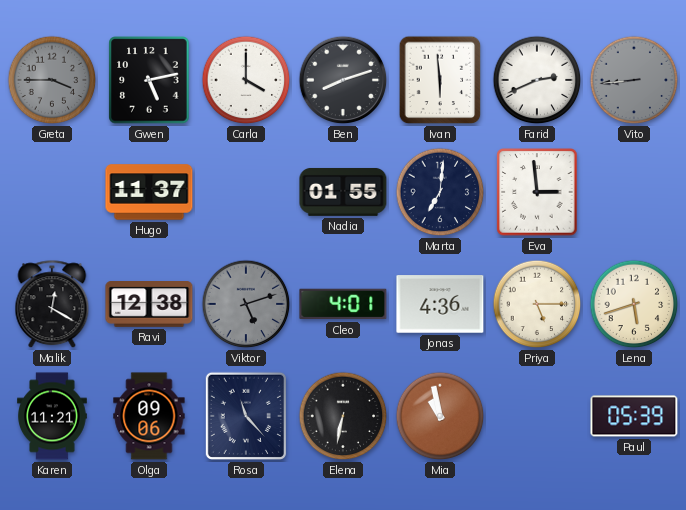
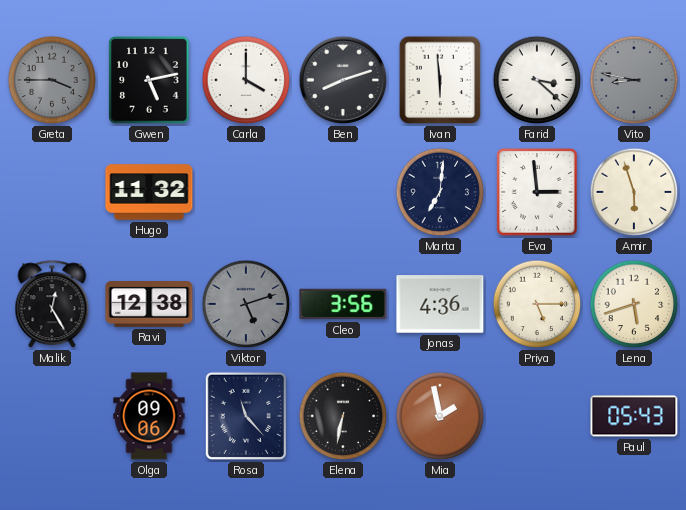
Farid: 2:41 -> 3:22 (537, 80)
Vito: 8:44 -> 8:47 (634, 80)
Hugo: 11:37 -> 11:32 (149, 192)
Nadia: 01:55 -> none (343, 192)
Amir: none -> 5:57 (634, 192)
Malik: 12:20 -> 12:25 (52, 305)
Cleo: 4:01 -> 3:56 (343, 304)
Karen: 11:21 -> none (52, 416)
Mia: 10:58 -> 1:58 (440, 416)
Paul: 05:39 -> 05:43 (634, 416)
